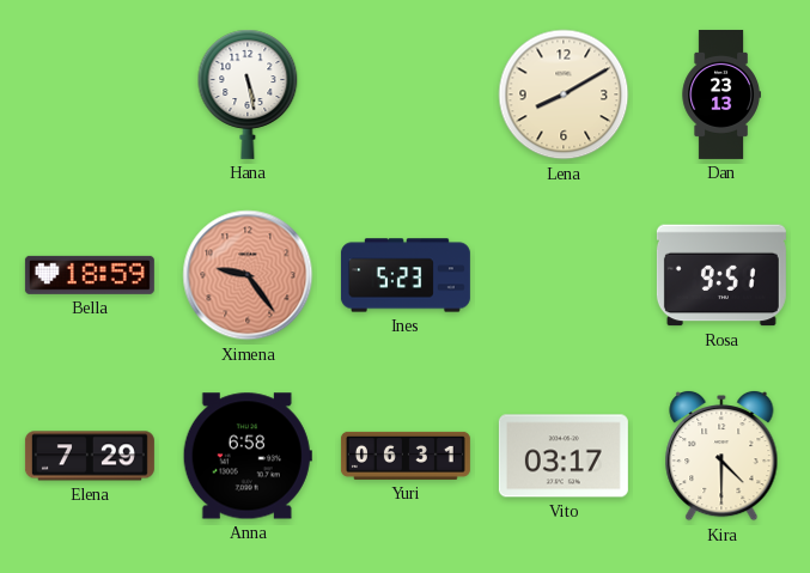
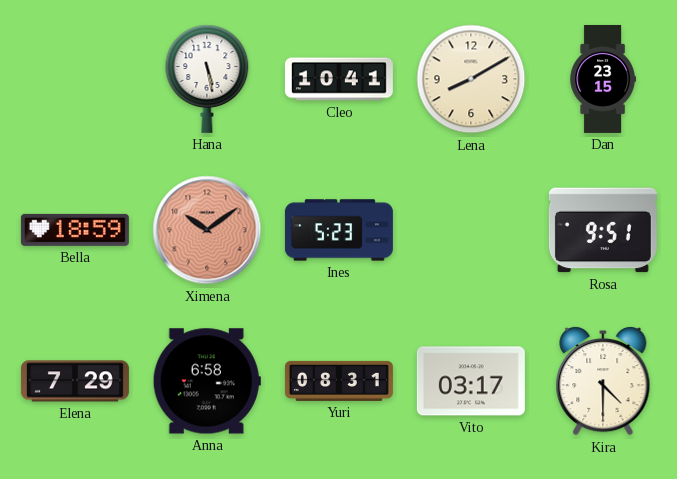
Cleo: none -> 10:41 (339, 79)
Dan: 23:13 -> 23:15 (603, 79)
Ximena: 9:24 -> 10:09 (207, 230)
Yuri: 06:31 -> 08:31 (339, 381)
